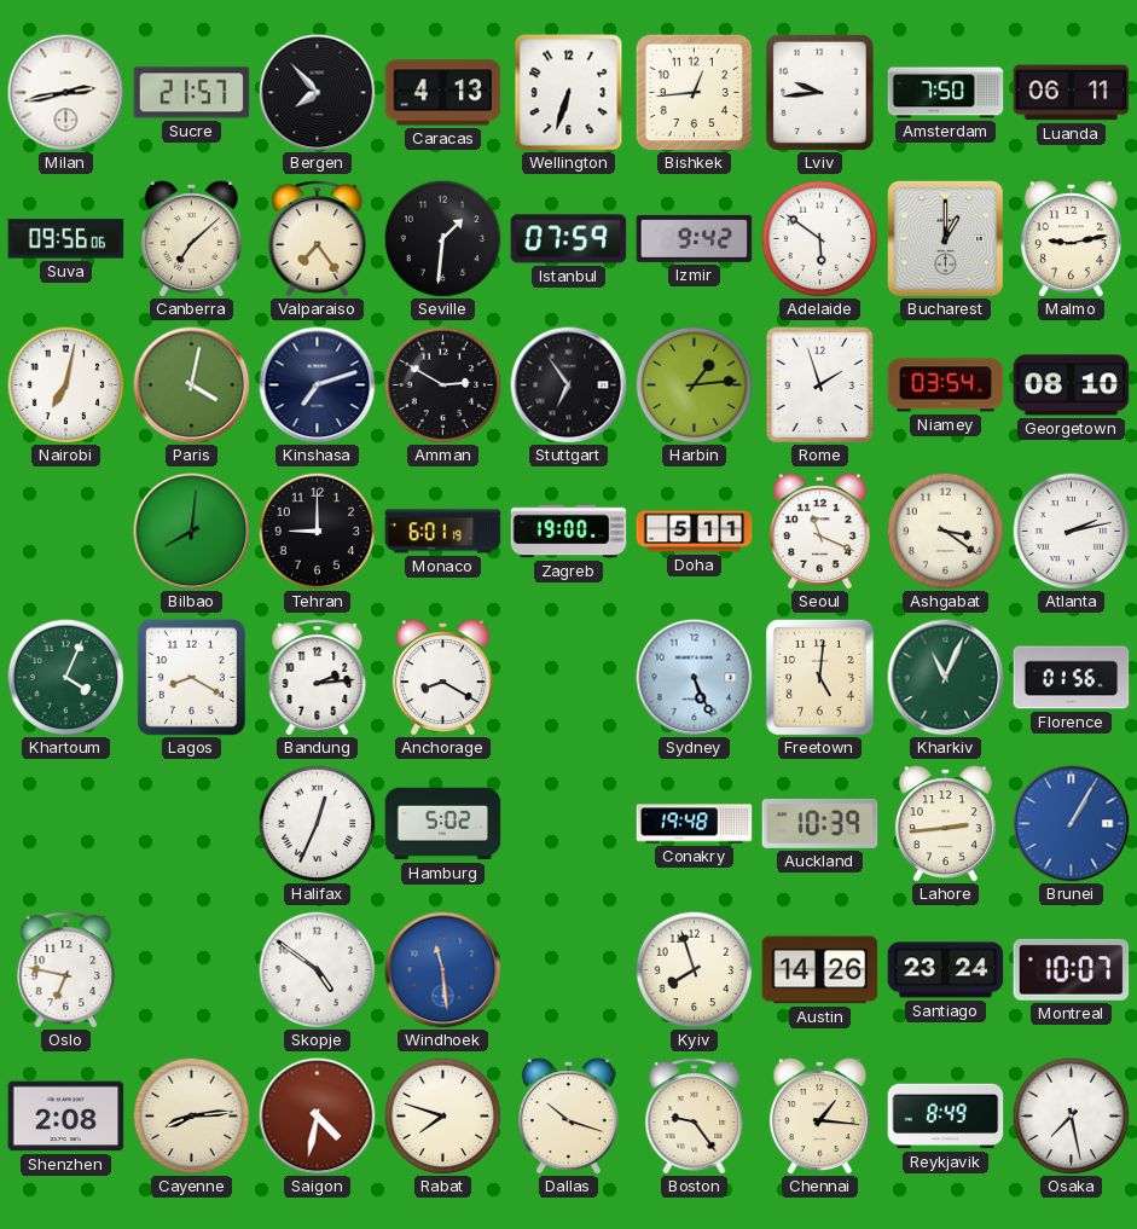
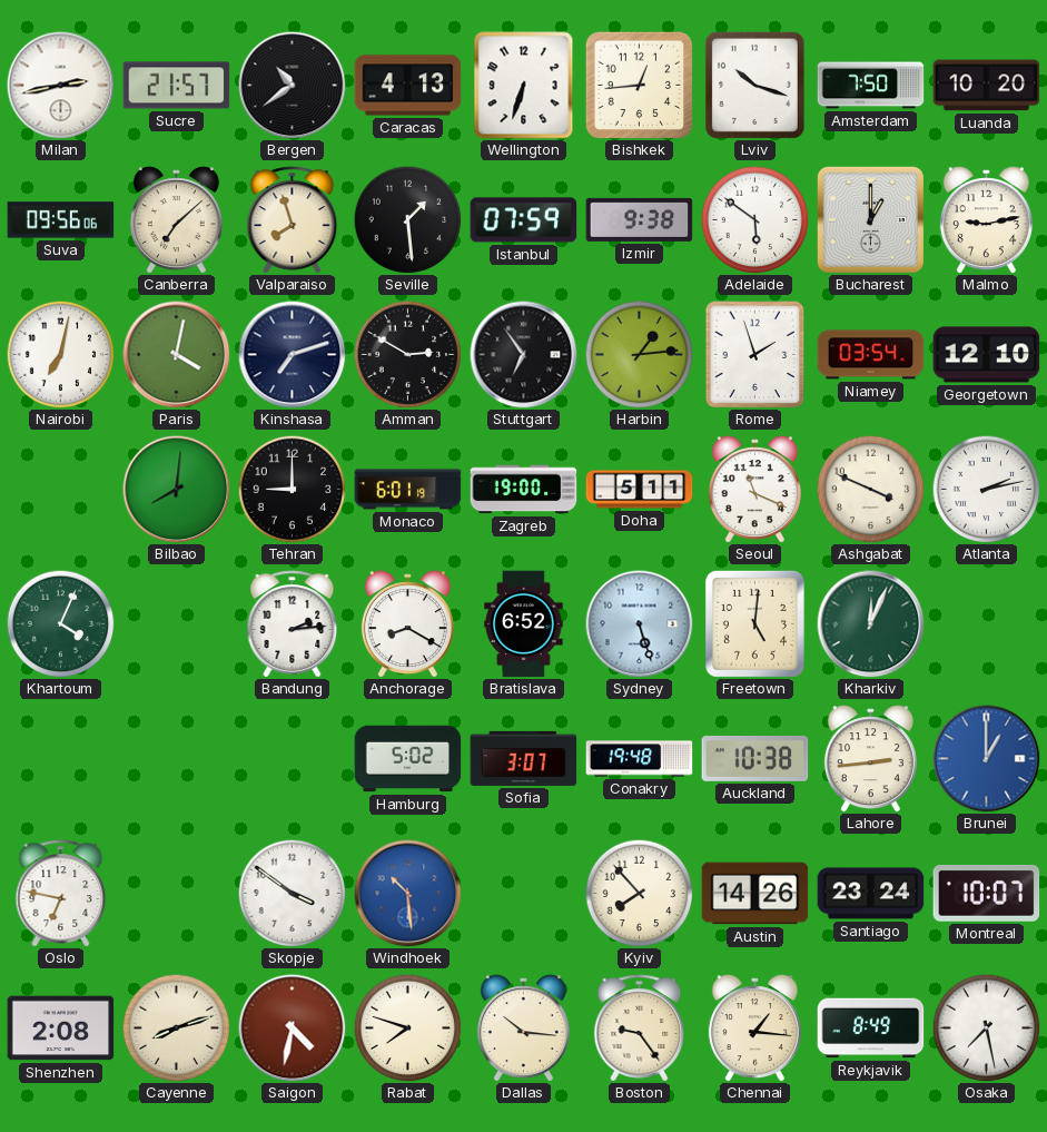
Bergen: 7:53 -> 10:39 (293, 86)
Lviv: 9:44 -> 10:18 (754, 85)
Luanda: 06:11 -> 10:20 (987, 86)
Valparaiso: 7:24 -> 7:57 (293, 220)
Seville: 1:31 -> 1:29 (407, 219)
Izmir: 9:42 -> 9:38 (640, 219)
Georgetown: 08:10 -> 12:10 (987, 355)
Ashgabat: 3:21 -> 3:49 (870, 489)
Lagos: 8:20 -> none (191, 677)
Bratislava: none -> 6:52 (524, 624)
Sydney: 5:26 -> 5:27 (640, 624)
Kharkiv: 11:04 -> 12:04 (871, 624)
Florence: 01:56 -> none (1072, 678)
Halifax: 12:34 -> none (317, 823)
Sofia: none -> 3:07 (524, 758)
Auckland: 10:39 -> 10:38 (755, 758)
Brunei: 1:05 -> 1:00 (987, 759)
Skopje: 4:51 -> 3:51 (292, 893)
Windhoek: 11:29 -> 10:29 (408, 894)
Kyiv: 7:57 -> 7:53 (639, 893)
Cayenne: 8:14 -> 8:12 (176, 1027)
Dallas: 10:18 -> 10:16 (523, 1028)
